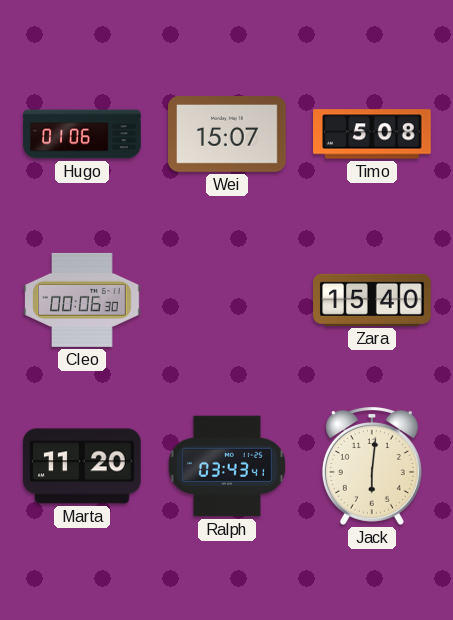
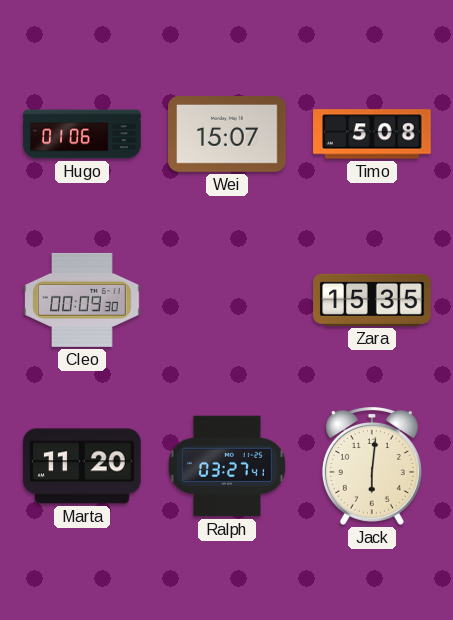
Cleo: 00:06 -> 00:09 (82, 300)
Zara: 15:40 -> 15:35 (372, 300)
Ralph: 03:43 -> 03:27 (227, 466)
